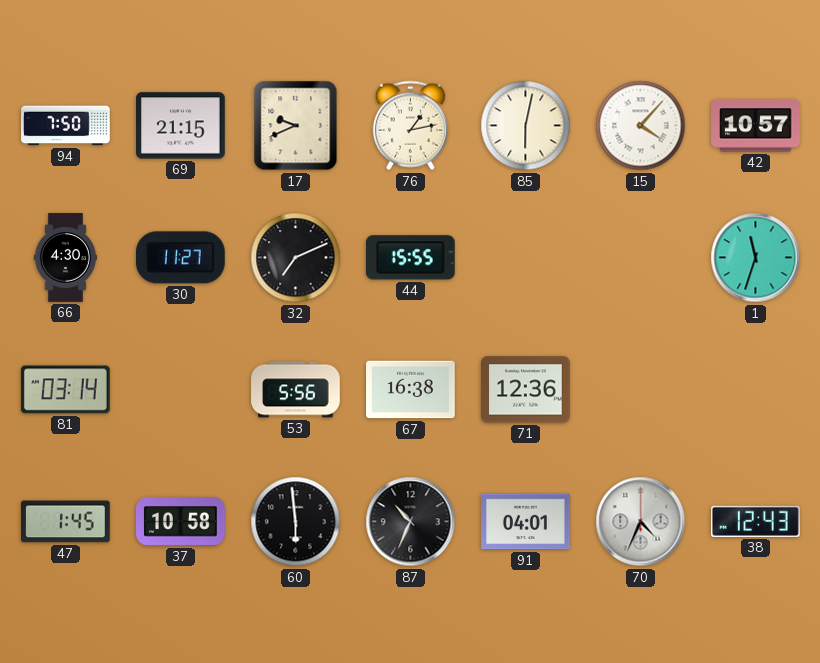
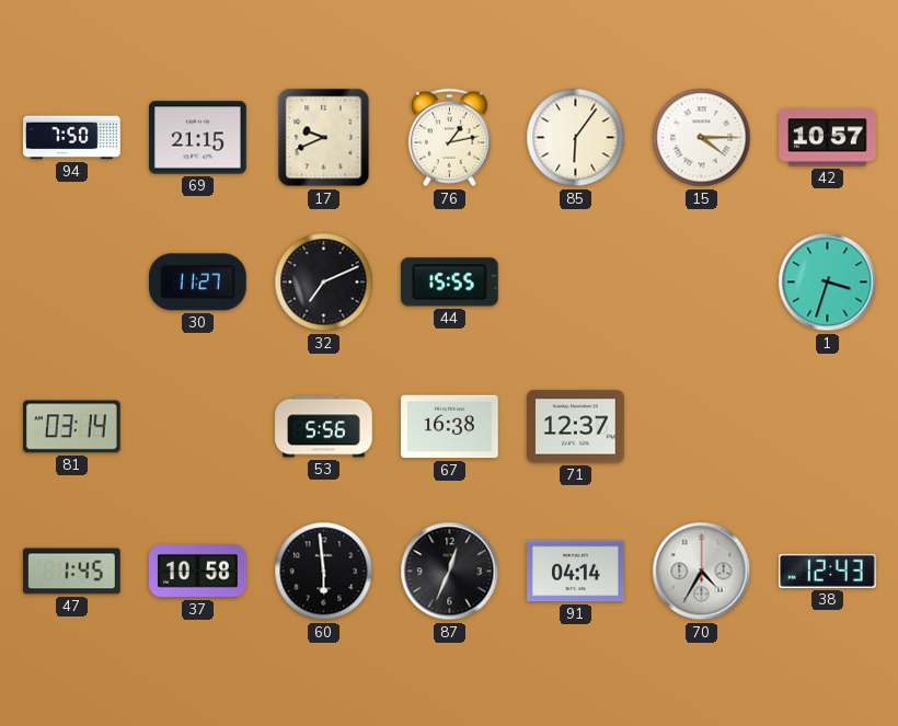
85: 6:02 -> 6:06 (576, 138)
15: 4:07 -> 4:15 (702, 138)
66: 4:30 -> none (65, 258)
1: 11:33 -> 3:33 (828, 283)
71: 12:36 -> 12:37 (576, 427)
87: 10:34 -> 12:34 (450, 572)
91: 04:01 -> 04:14 (576, 572)
70: 4:34 -> 4:35 (702, 572)
